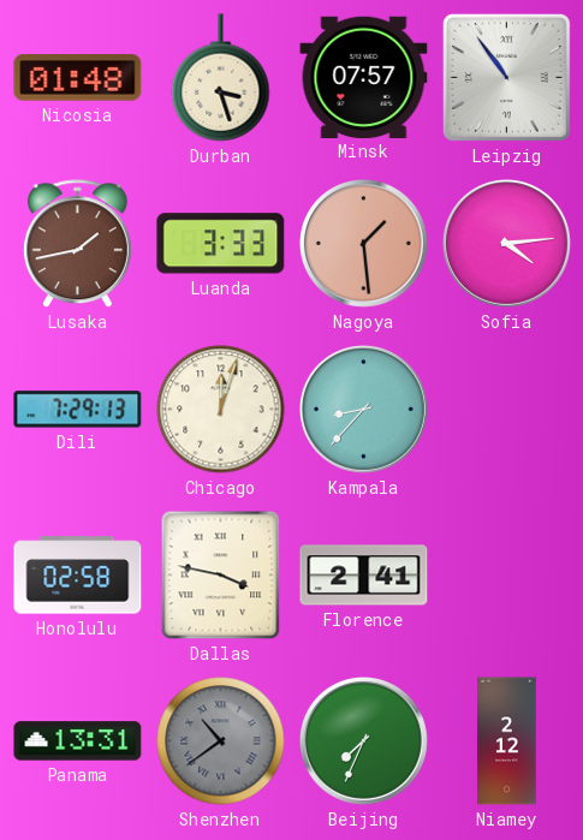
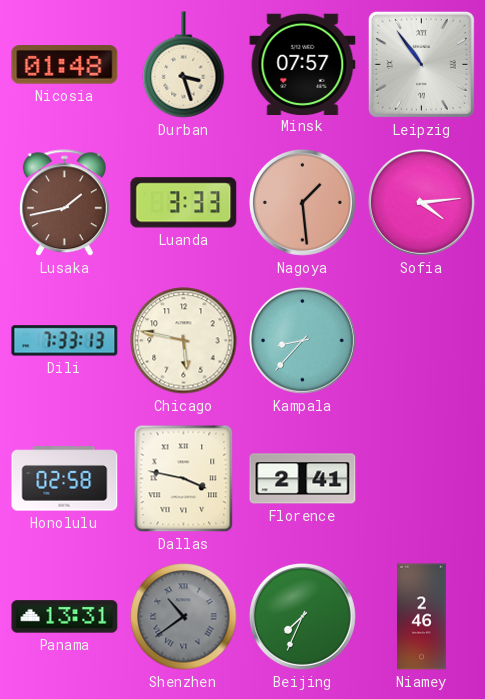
Dili: 7:29 -> 7:33 (65, 341)
Chicago: 12:03 -> 5:47 (184, 341)
Niamey: 2:12 -> 2:46 (422, 617)
